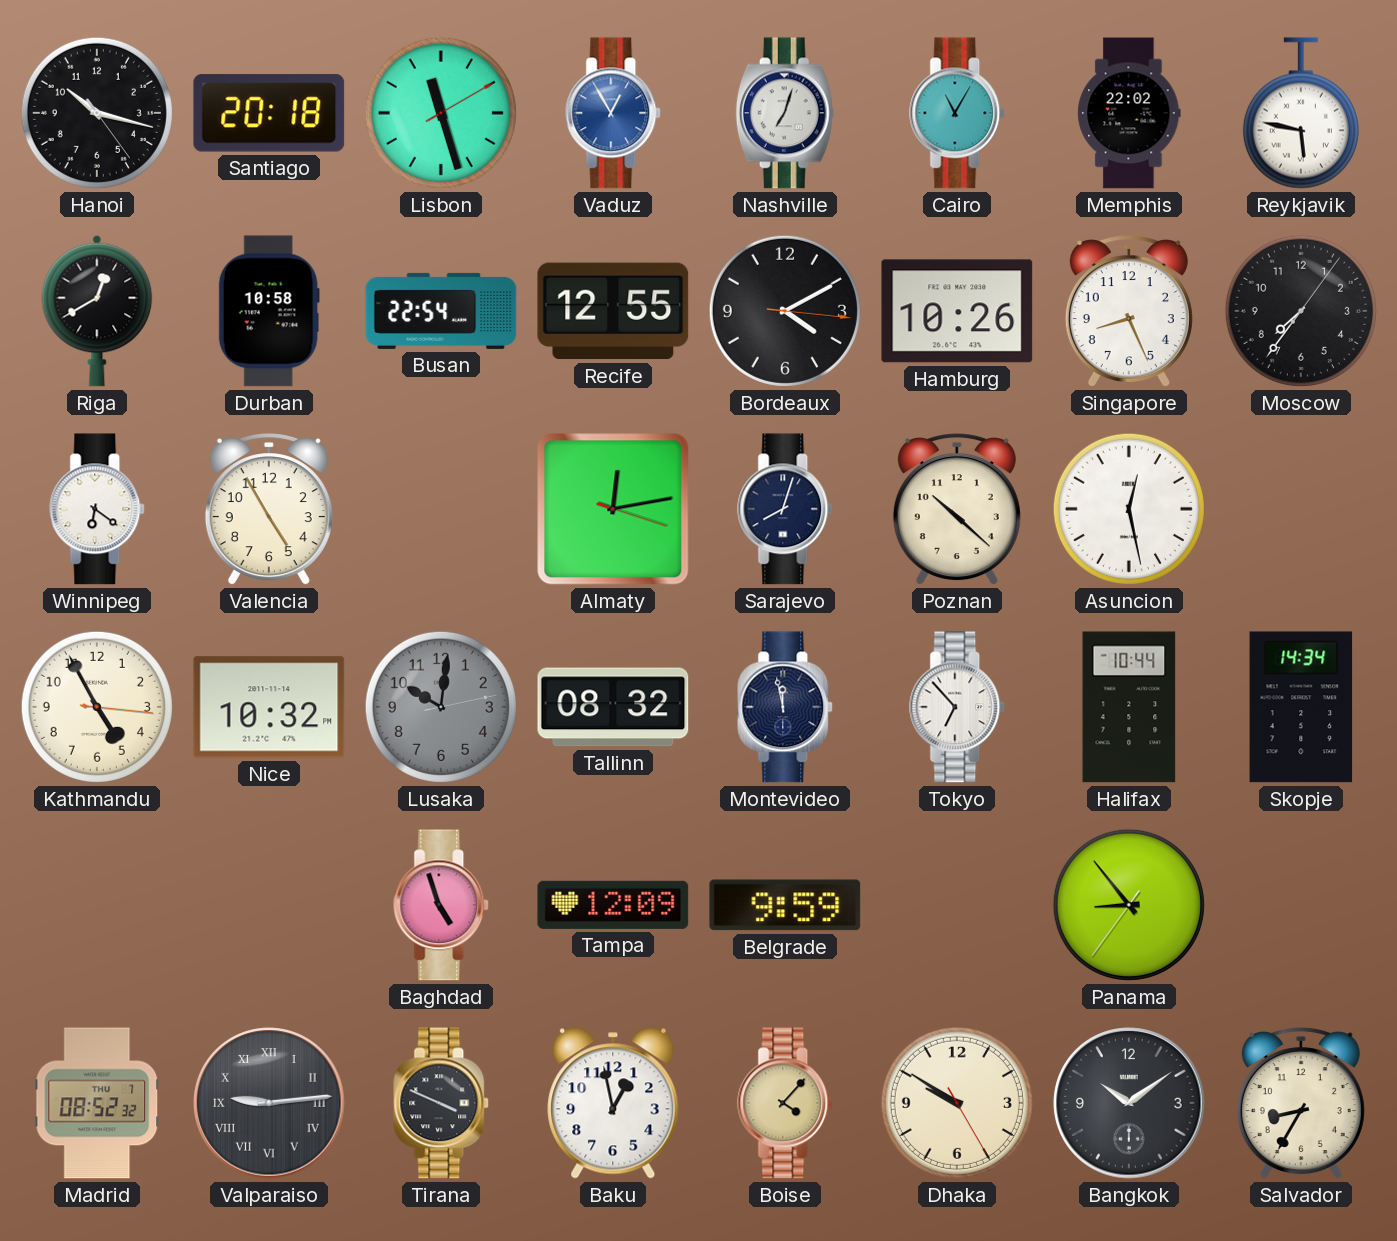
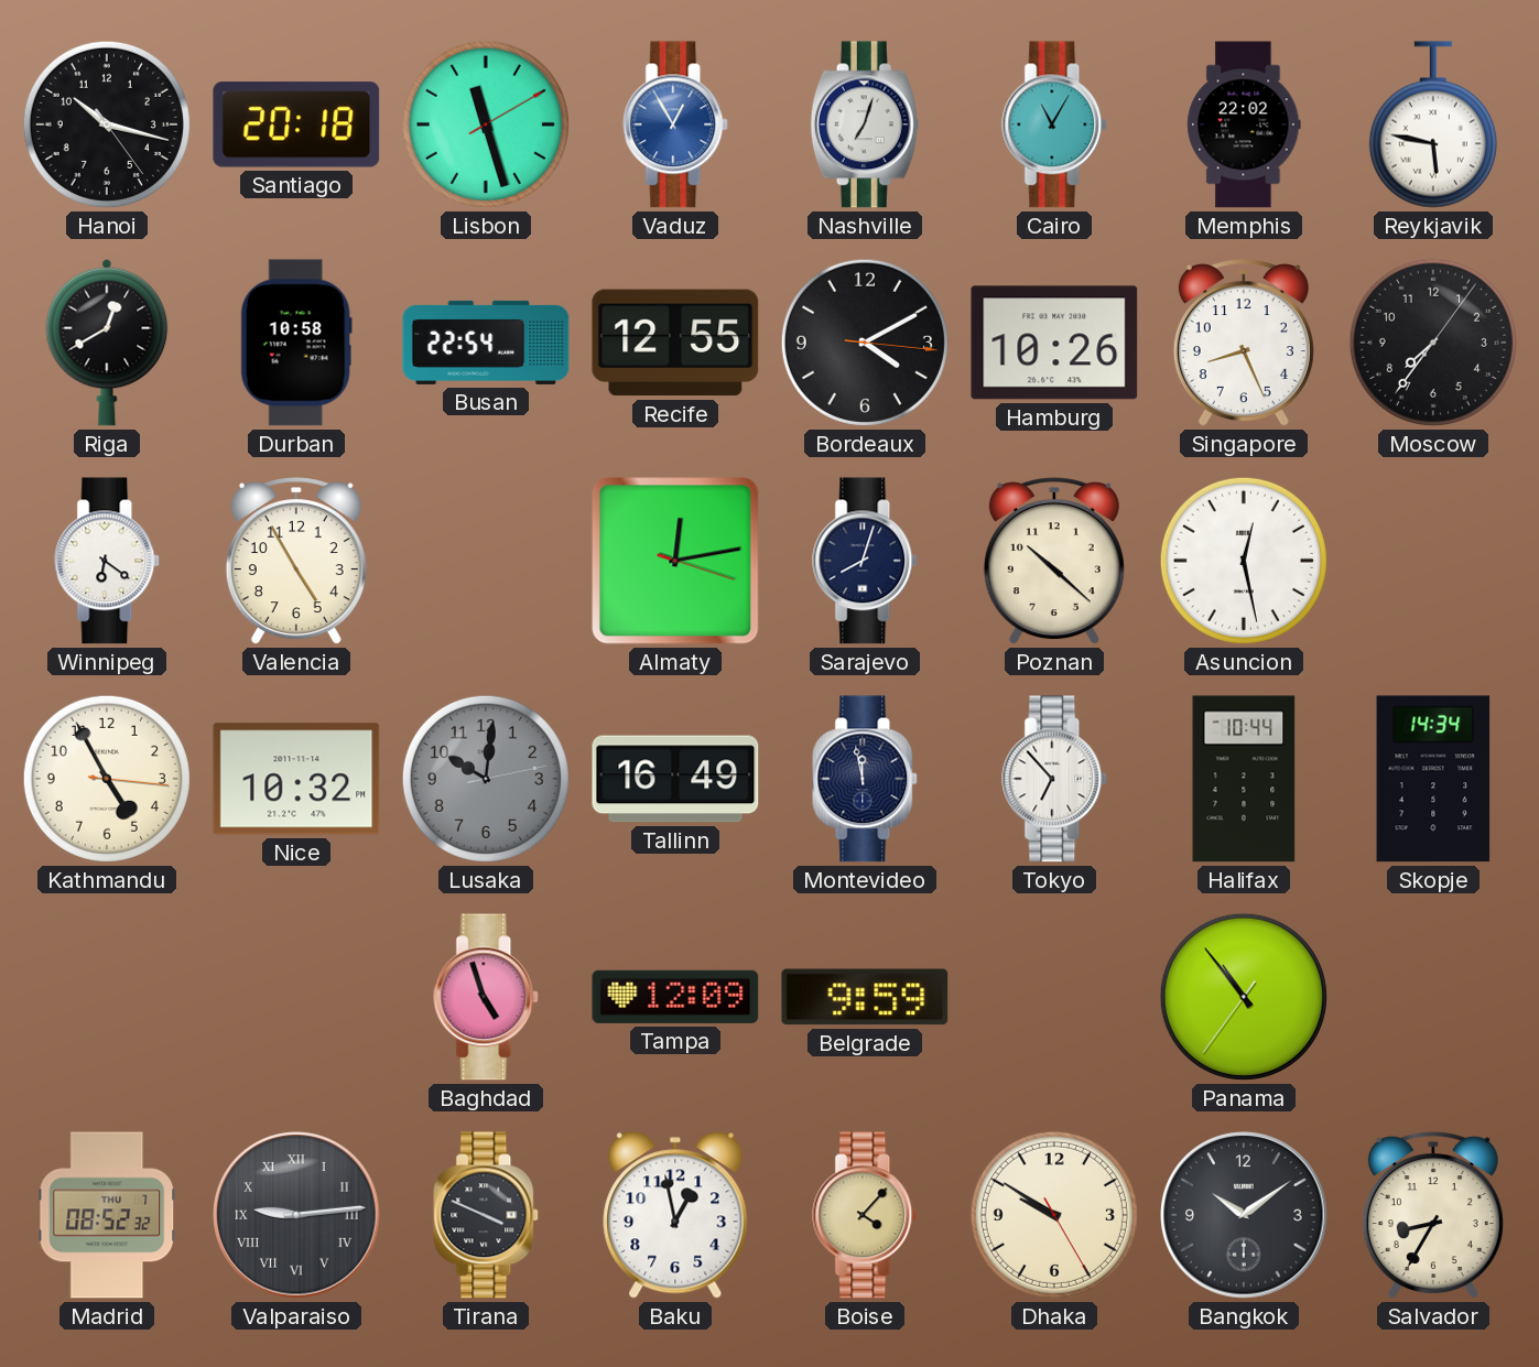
Tallinn: 08:32 -> 16:49 (675, 779)
Panama: 8:53 -> 10:53 (1244, 997)
